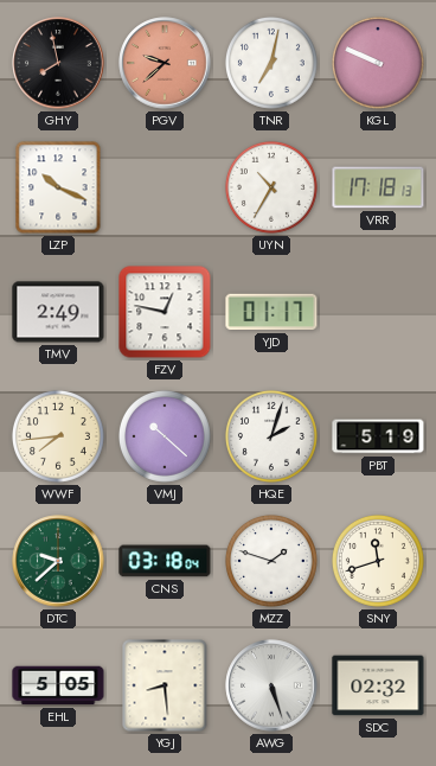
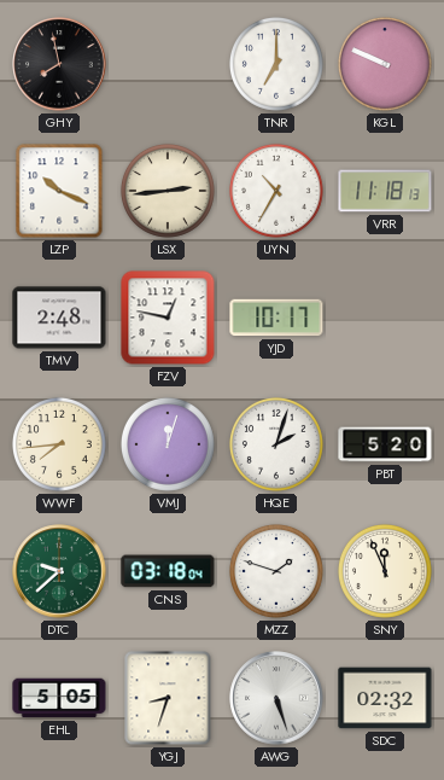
PGV: 9:38 -> none (165, 63)
TNR: 7:02 -> 7:00 (276, 64)
LSX: none -> 2:44 (168, 191)
VRR: 17:18 -> 11:18 (385, 191)
TMV: 2:49 -> 2:48 (59, 318)
YJD: 01:17 -> 10:17 (276, 318)
VMJ: 10:22 -> 12:03 (168, 444)
PBT: 5:19 -> 5:20 (385, 444)
SNY: 11:42 -> 11:56 (385, 571)
YGJ: 8:29 -> 8:33 (168, 698)
